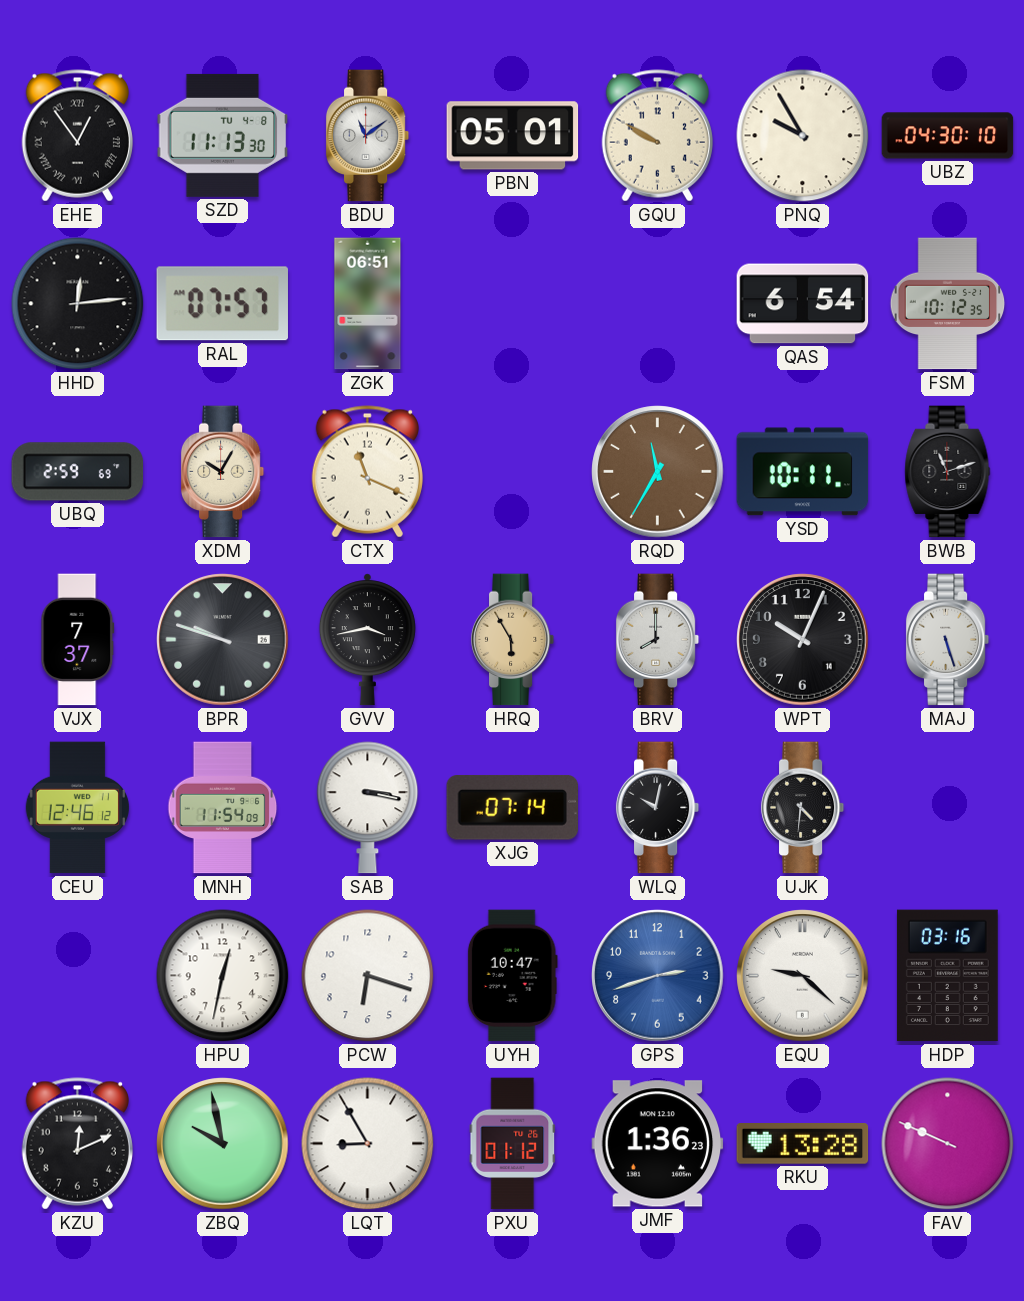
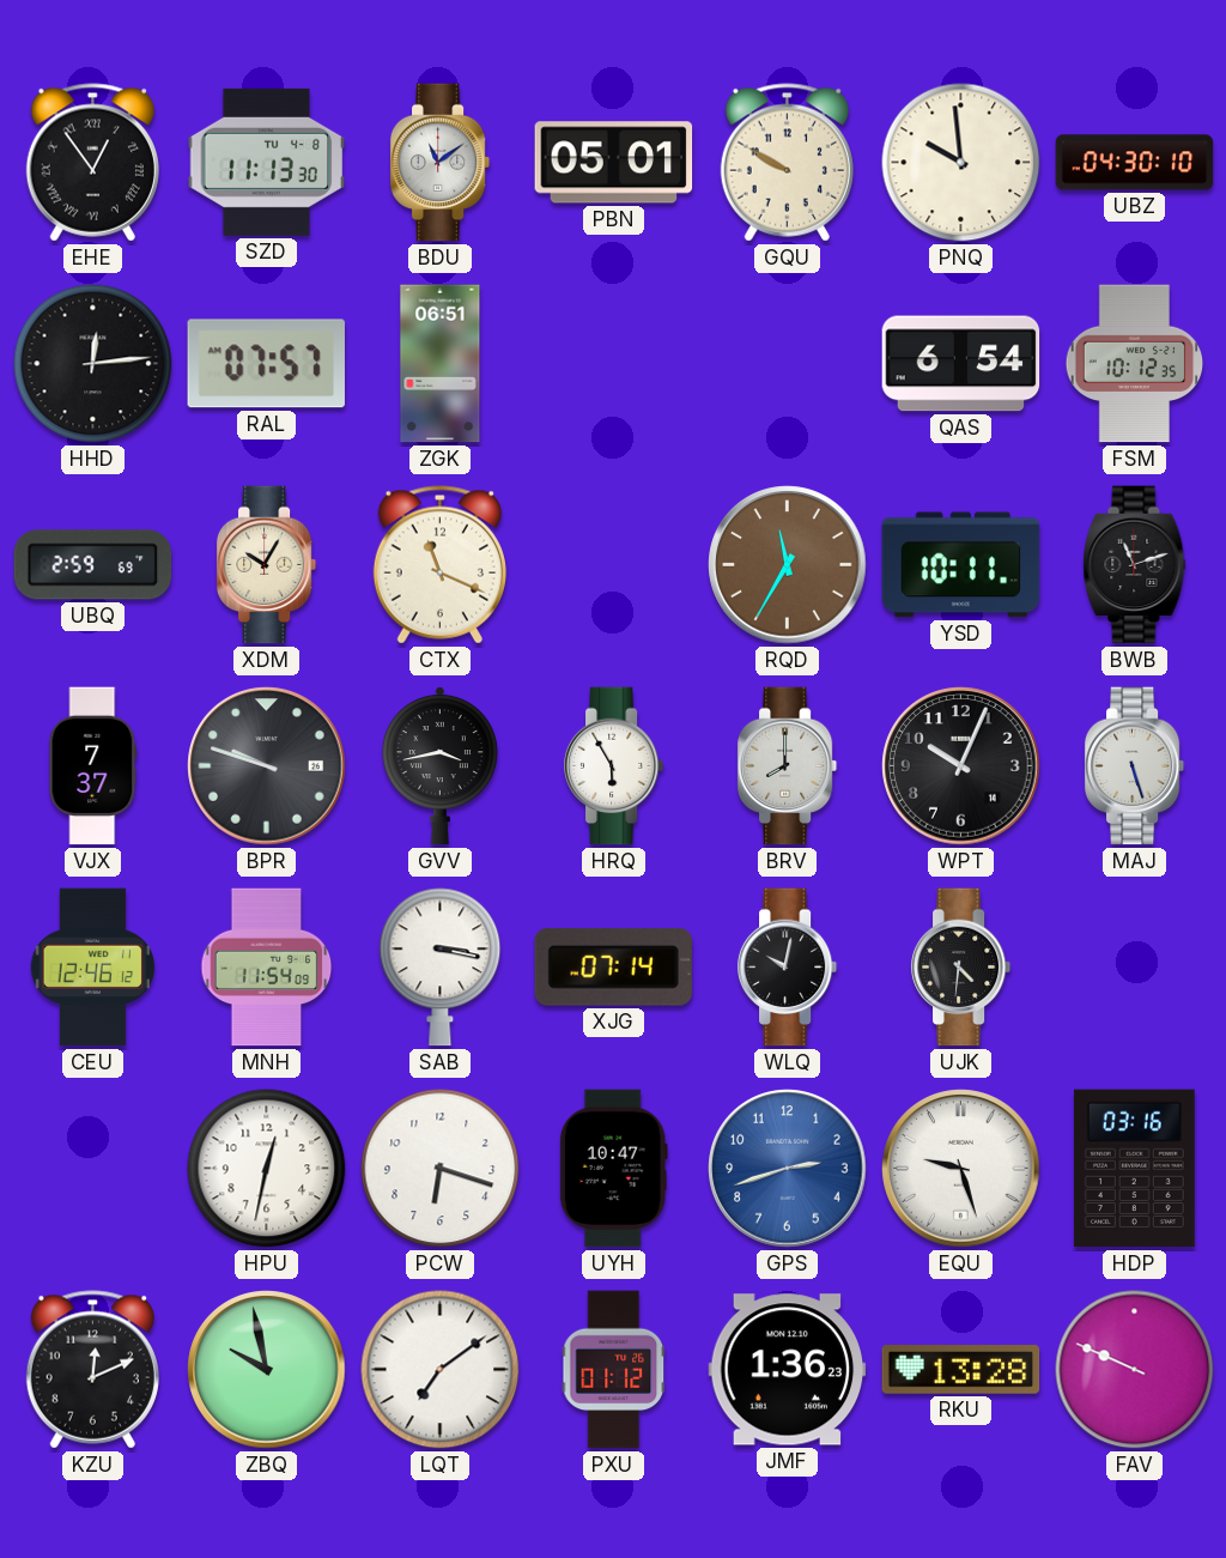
PNQ: 9:55 -> 9:59 (961, 163)
HRQ dial: champagne -> white (614, 766)
EQU: 9:22 -> 9:27 (961, 1169)
LQT: 8:55 -> 7:09 (441, 1370)
